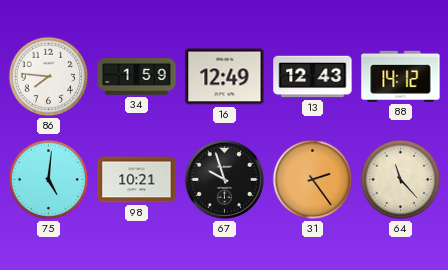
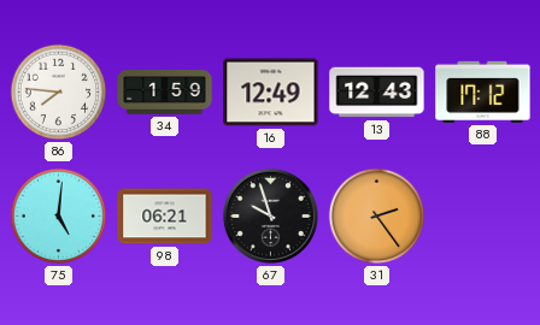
88: 14:12 -> 17:12 (483, 91)
98: 10:21 -> 06:21 (165, 217)
64: 11:23 -> none (401, 180)
